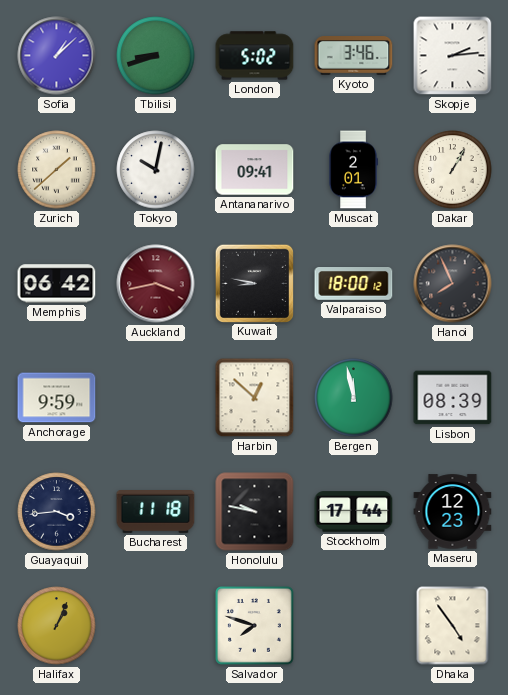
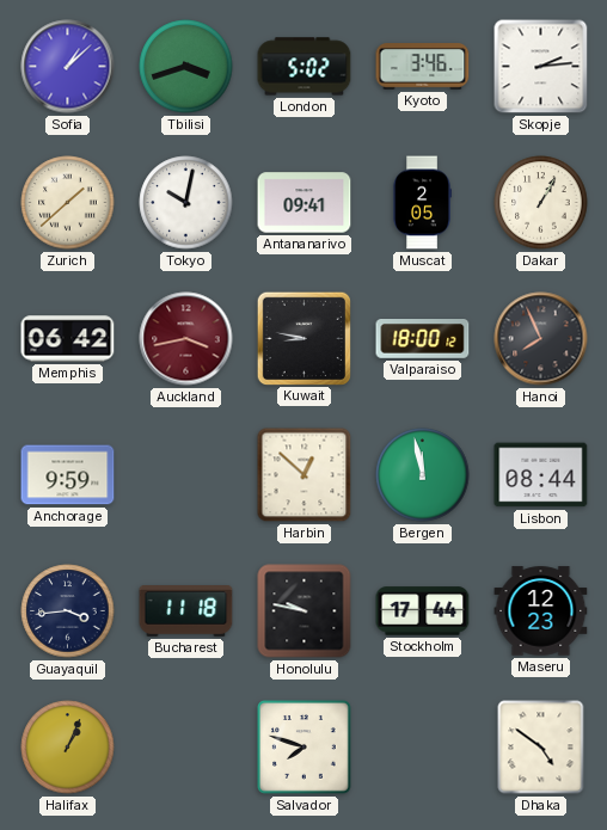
Tbilisi: 8:42 -> 3:42 (186, 67)
Muscat: 2:01 -> 2:05 (422, 203)
Lisbon: 08:39 -> 08:44 (541, 475)
Dhaka: 4:54 -> 4:51 (541, 748)
